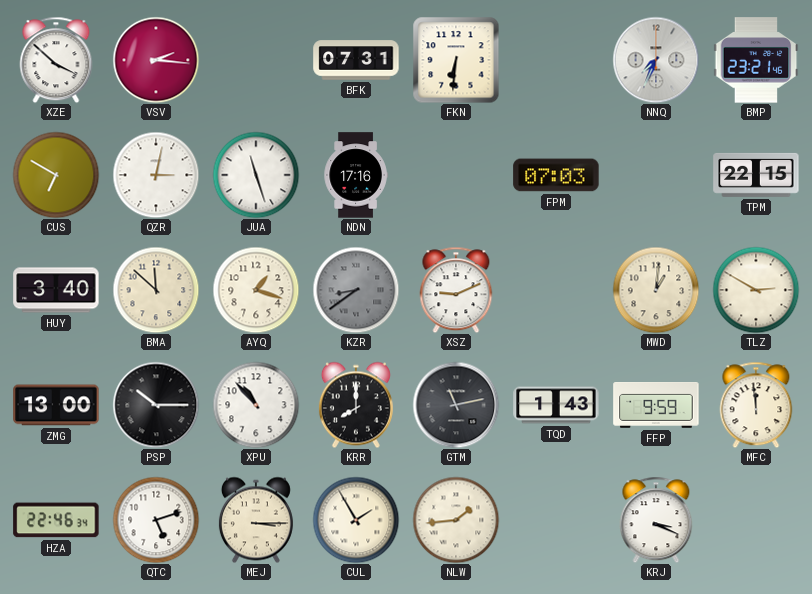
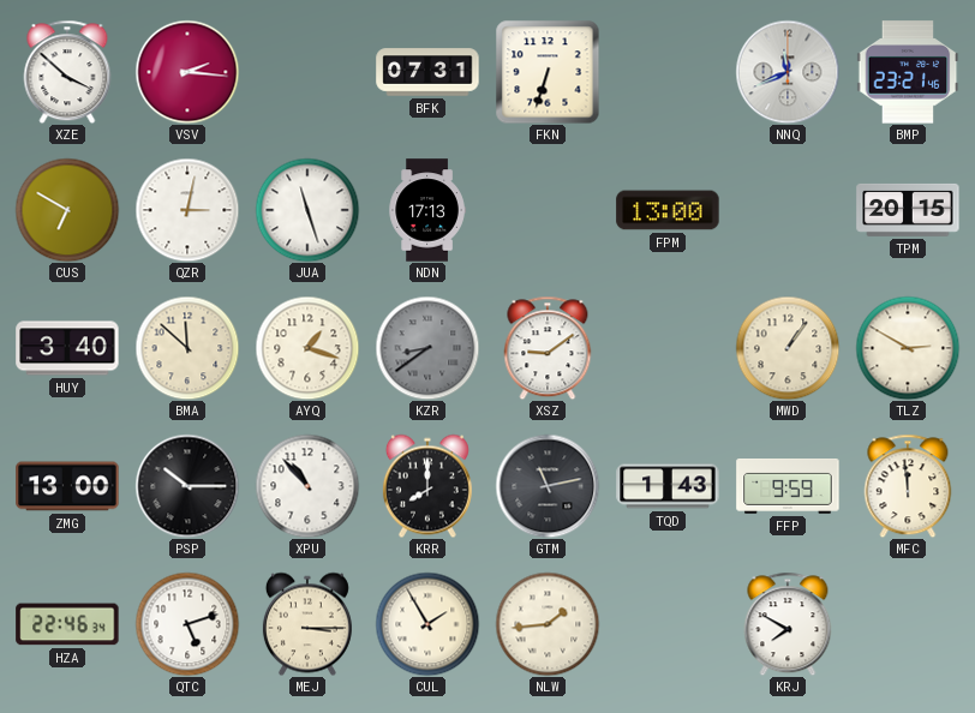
FKN: 6:31 -> 6:33 (548, 72)
NNQ: 7:34 -> 11:41 (788, 72)
NDN: 17:16 -> 17:13 (427, 210)
FPM: 07:03 -> 13:00 (668, 210)
TPM: 22:15 -> 20:15 (908, 210)
XSZ: 9:11 -> 9:09 (548, 348)
MWD: 1:01 -> 1:06 (788, 348)
KRJ: 3:19 -> 7:50 (788, 624)
